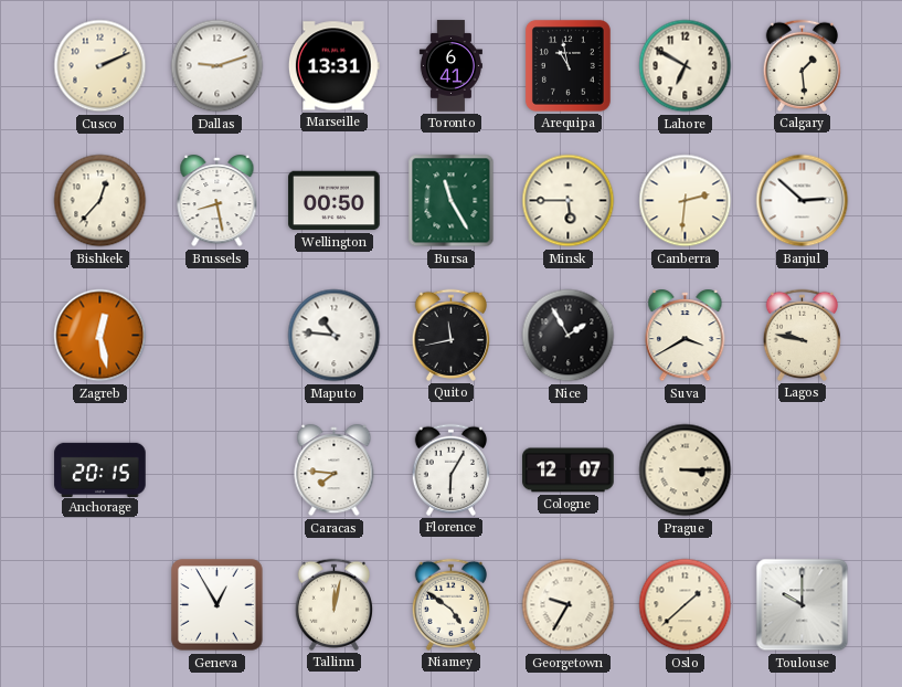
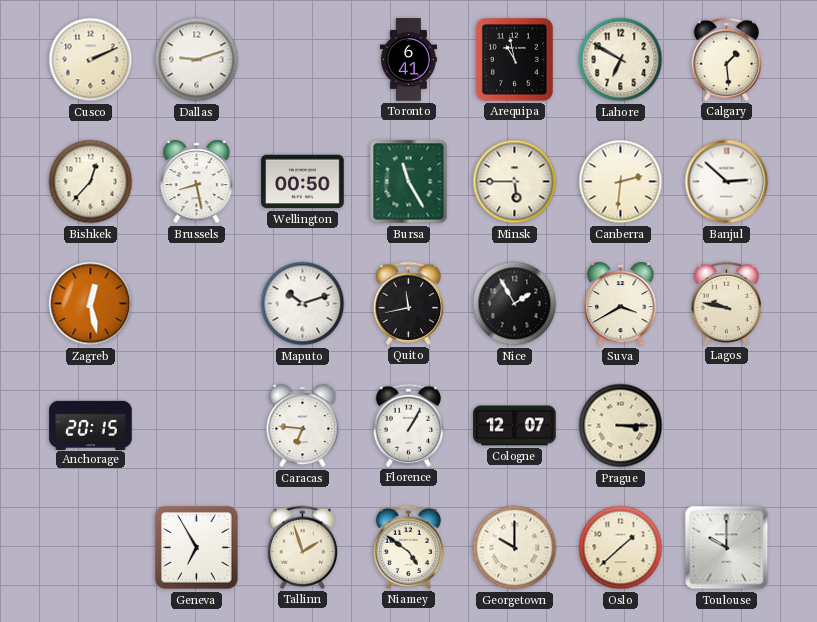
Marseille: 13:31 -> none (333, 66)
Maputo: 10:46 -> 10:12 (303, 304)
Caracas: 7:46 -> 6:46 (303, 427)
Florence: 6:05 -> 1:05 (408, 425)
Geneva: 12:55 -> 6:55 (197, 548)
Tallinn: 12:02 -> 1:57 (302, 547)
Georgetown: 9:35 -> 10:00 (515, 548)
